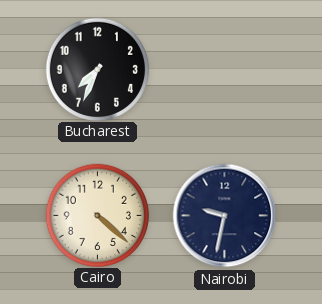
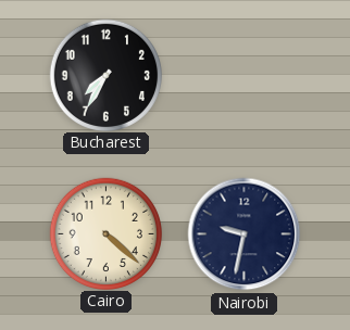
Bucharest: 7:34 -> 7:35 (105, 75)
